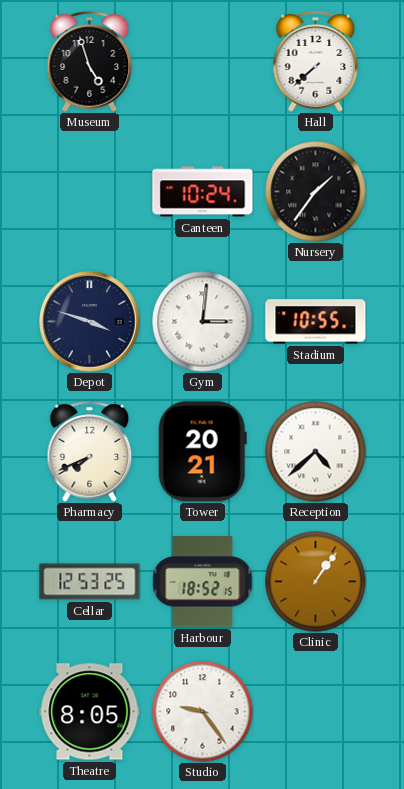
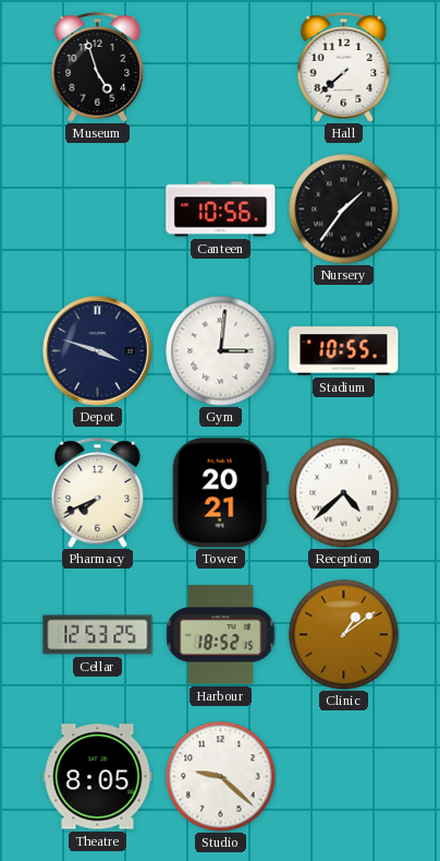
Canteen: 10:24 -> 10:56 (221, 210)
Clinic: 1:06 -> 1:09 (344, 635)
Studio: 9:24 -> 9:22 (221, 777)
